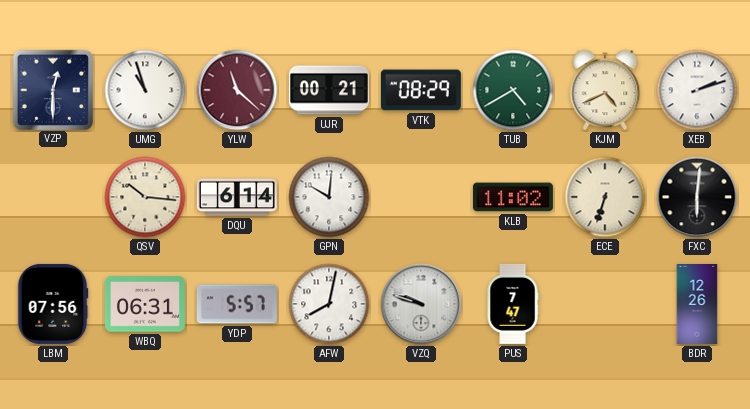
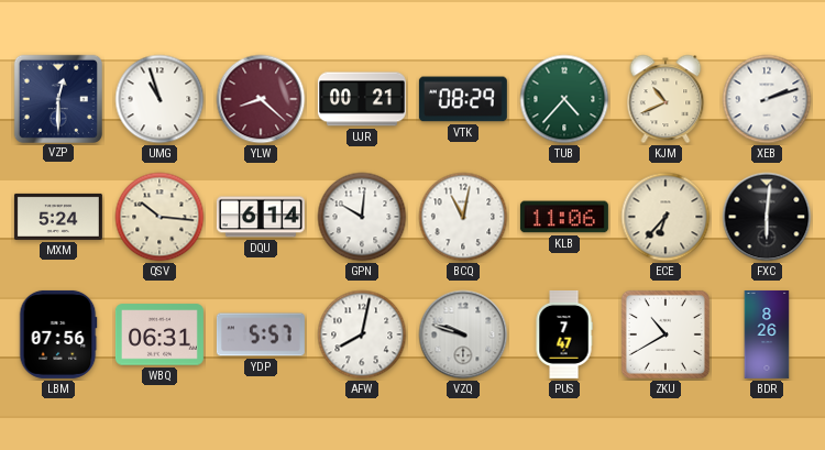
YLW: 11:22 -> 8:22 (261, 99)
TUB: 4:40 -> 4:37 (564, 99)
KJM: 4:41 -> 10:41 (665, 99)
MXM: none -> 5:24 (58, 217)
BCQ: none -> 11:02 (463, 217)
KLB: 11:02 -> 11:06 (564, 217)
ECE: 6:33 -> 6:37 (665, 217)
ZKU: none -> 10:40 (665, 334)
BDR: 12:26 -> 8:26 (767, 334)
